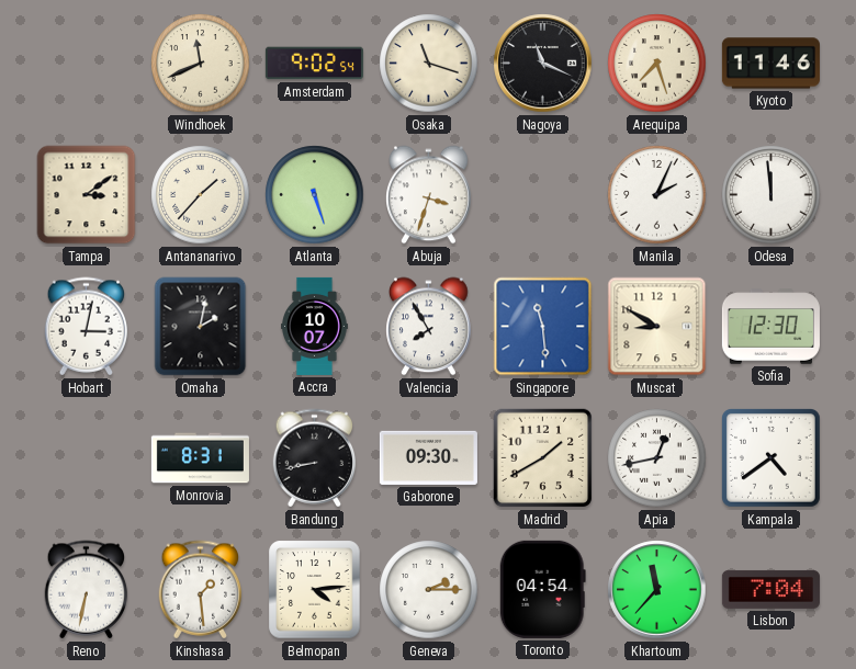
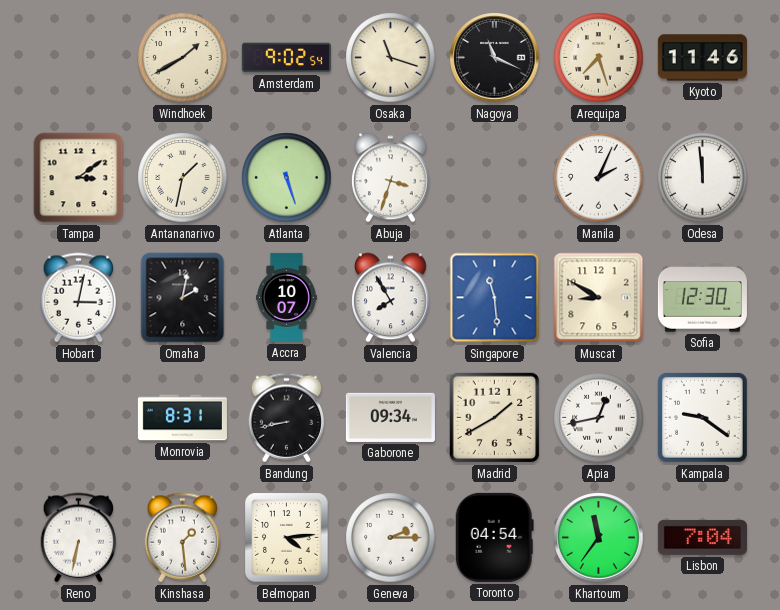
Windhoek: 11:41 -> 1:40 (183, 58)
Antananarivo: 1:37 -> 1:32 (183, 178)
Gaborone: 09:30 -> 09:34 (390, 417)
Kampala: 4:39 -> 9:21 (702, 417)
Khartoum: 11:37 -> 11:36 (599, 538)
